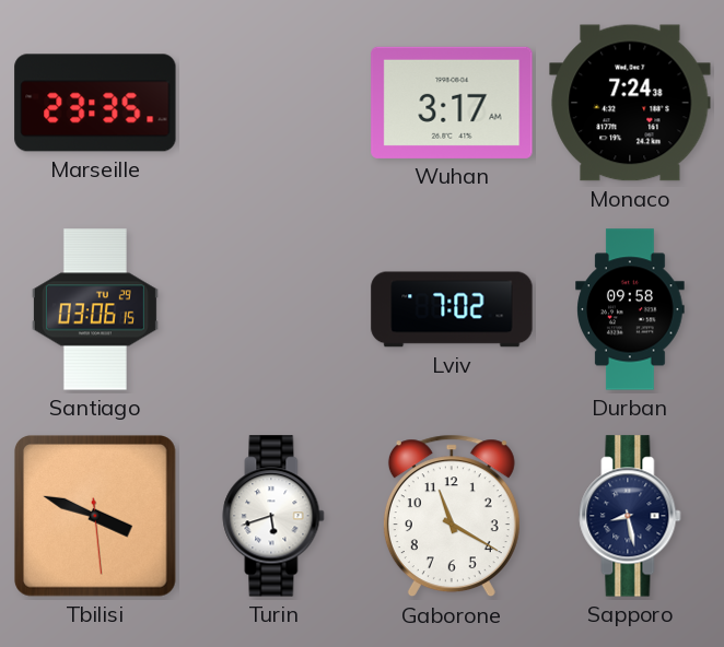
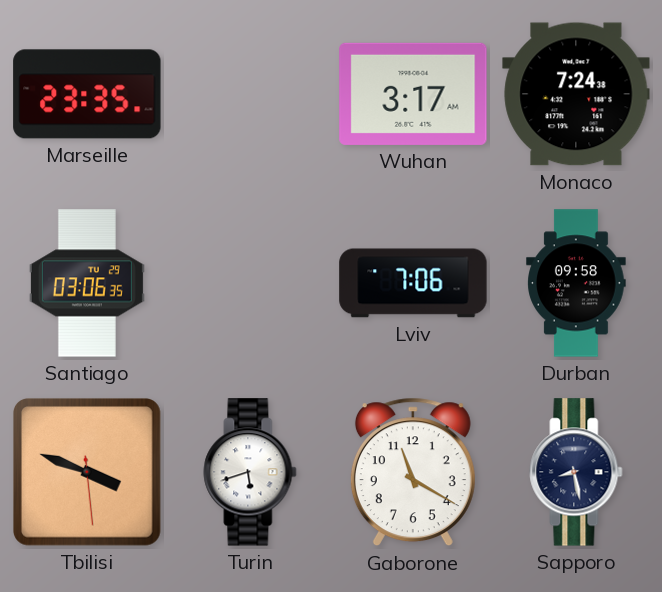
Santiago: 03:06:15 -> 03:06:35 (87, 283)
Lviv: 7:02 -> 7:06 (413, 283)
